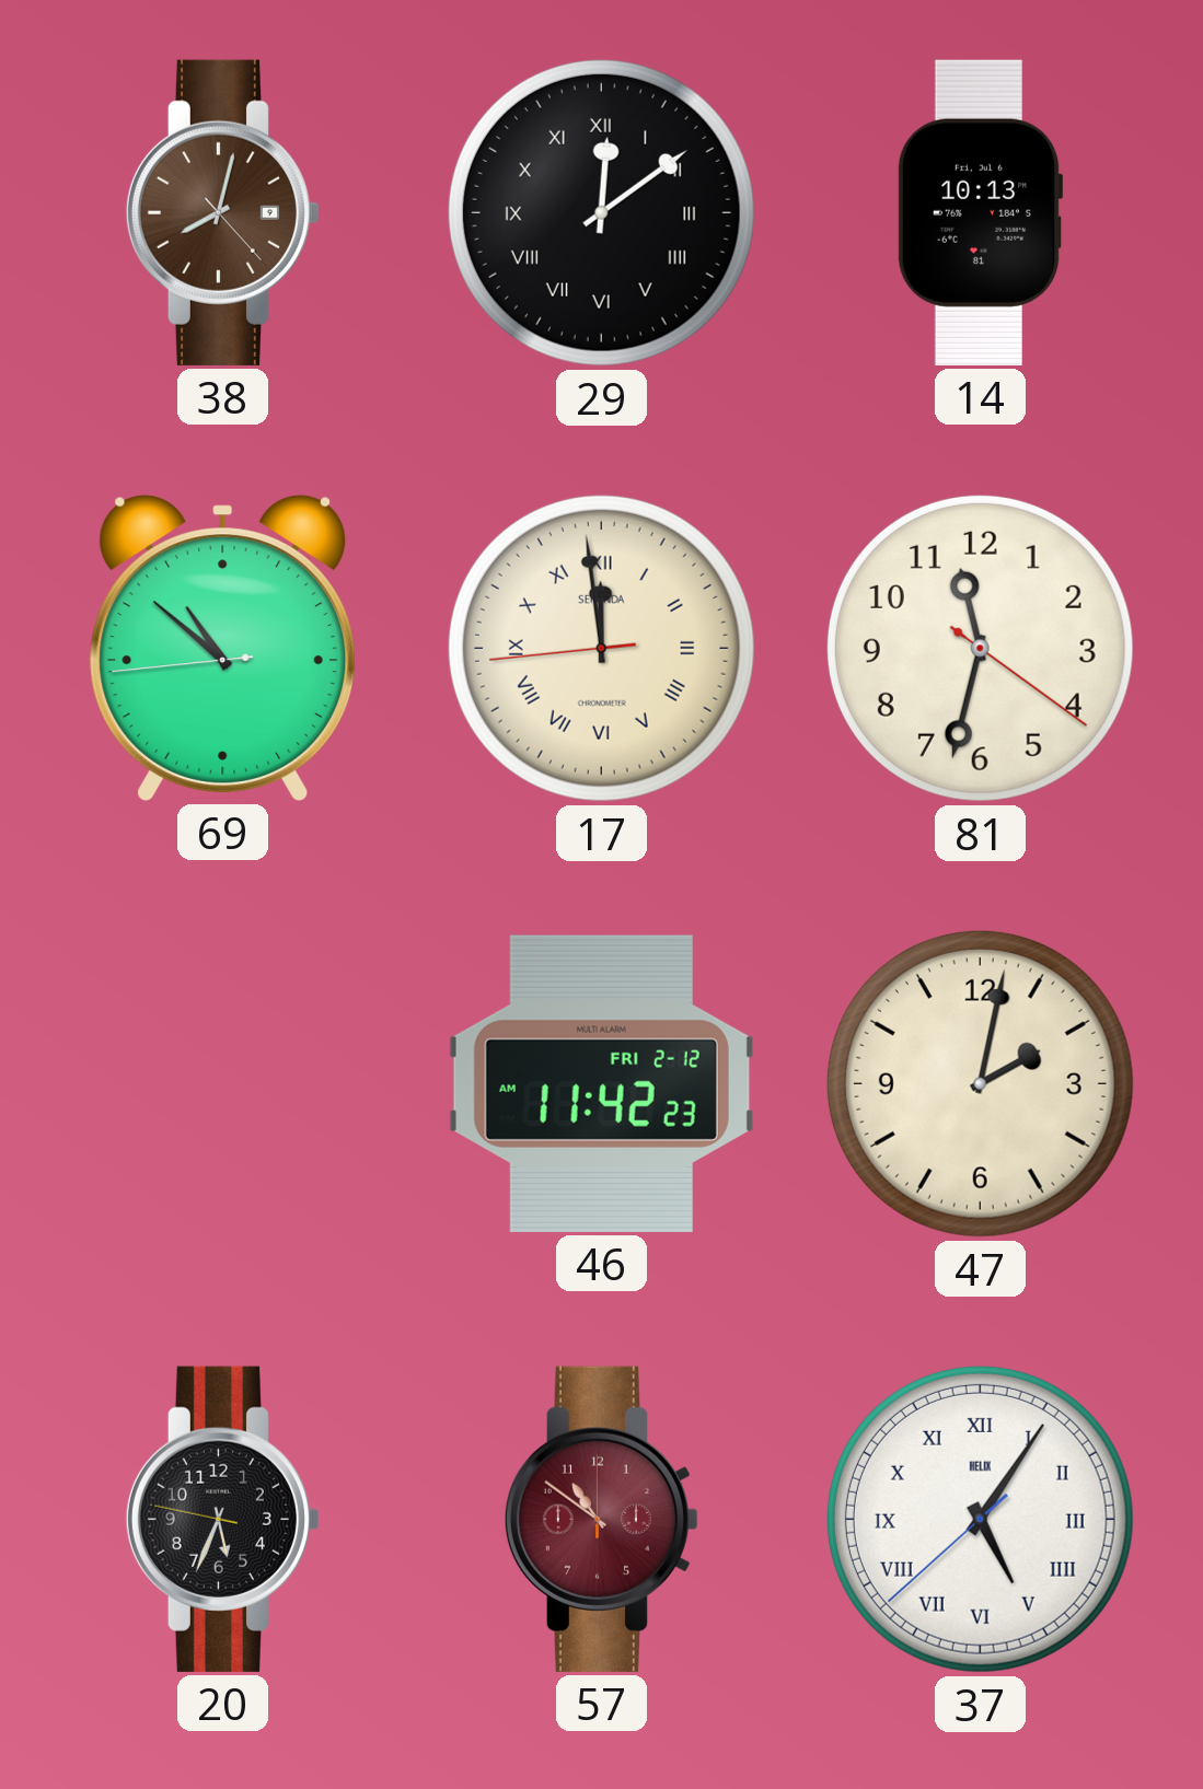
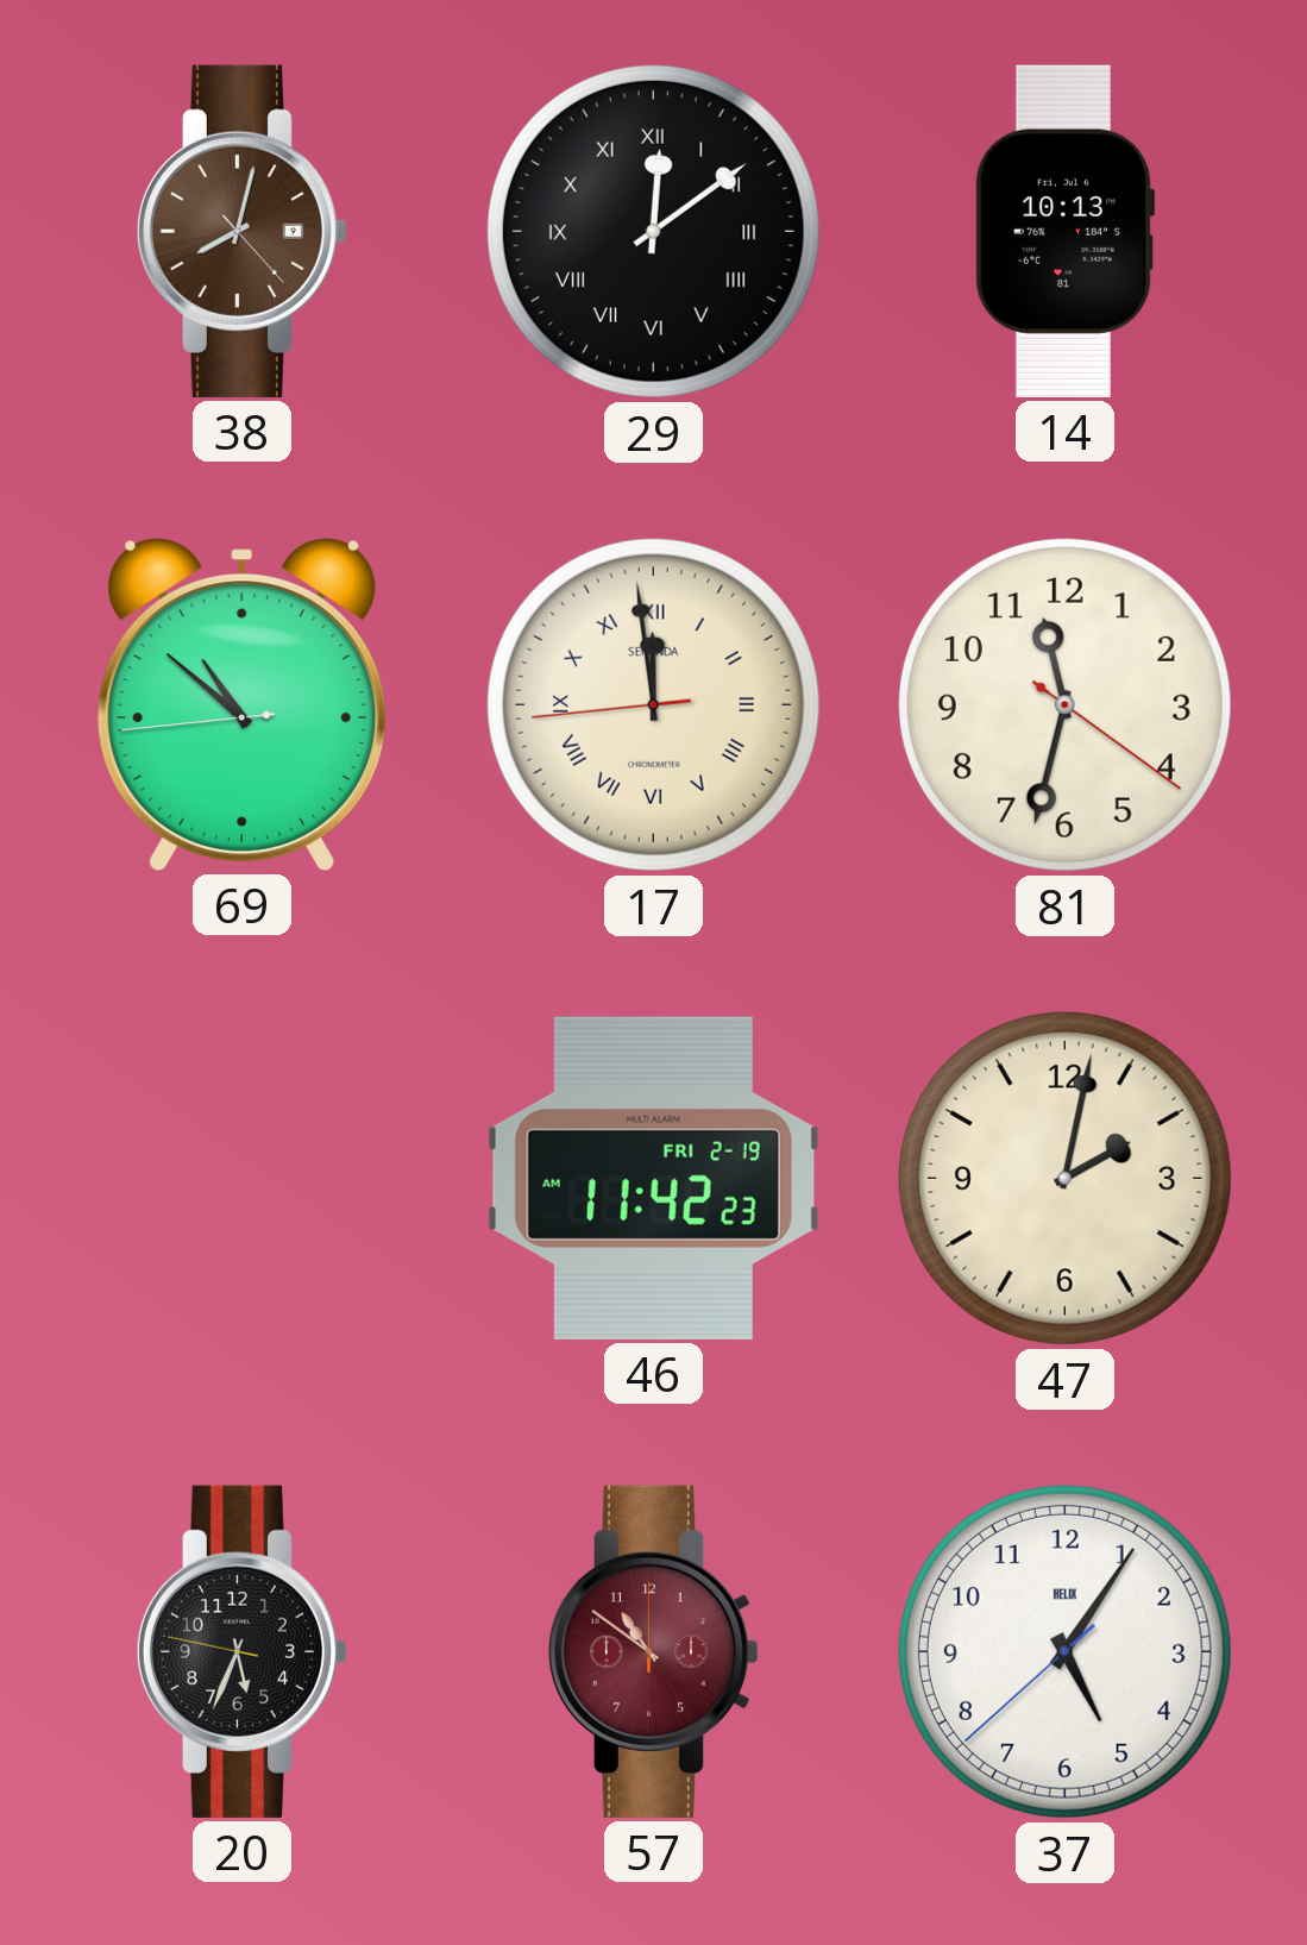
46 date: FRI 2-12 -> FRI 2-19 (653, 1178)
37 numerals: Roman -> Arabic (1064, 1651)
